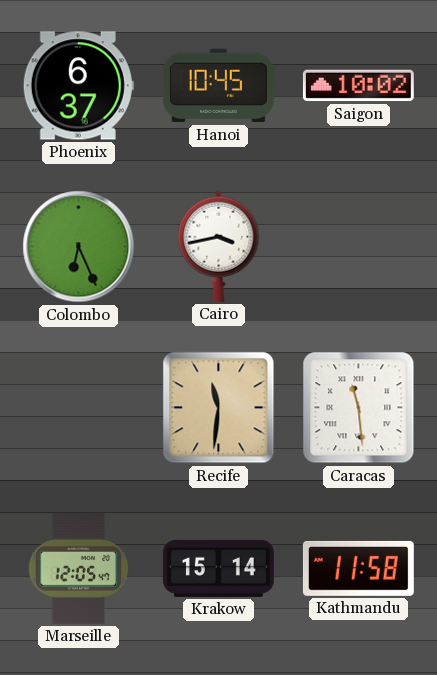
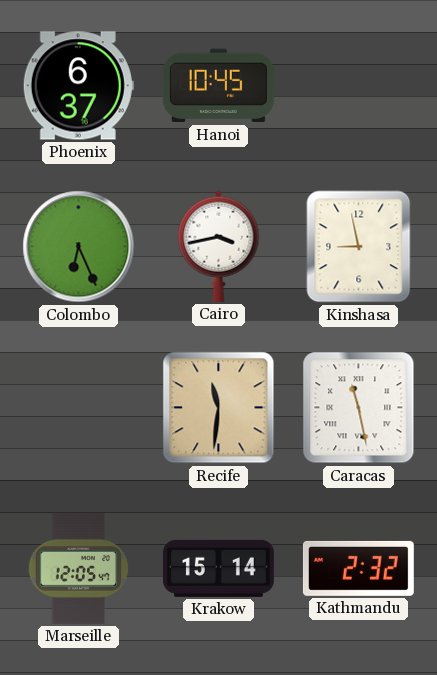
Saigon: 10:02 -> none (358, 86)
Kinshasa: none -> 8:58 (359, 247)
Caracas: 11:29 -> 11:28 (359, 408)
Kathmandu: 11:58 -> 2:32 (358, 568)
